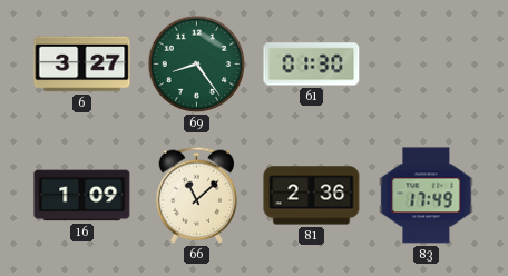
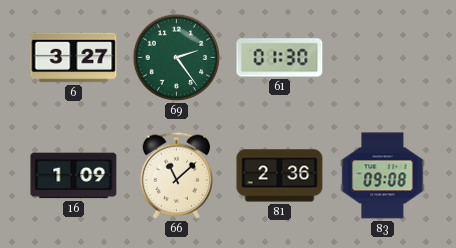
69: 8:24 -> 2:24 (177, 58)
83: 17:49 -> 09:08 (383, 176)
